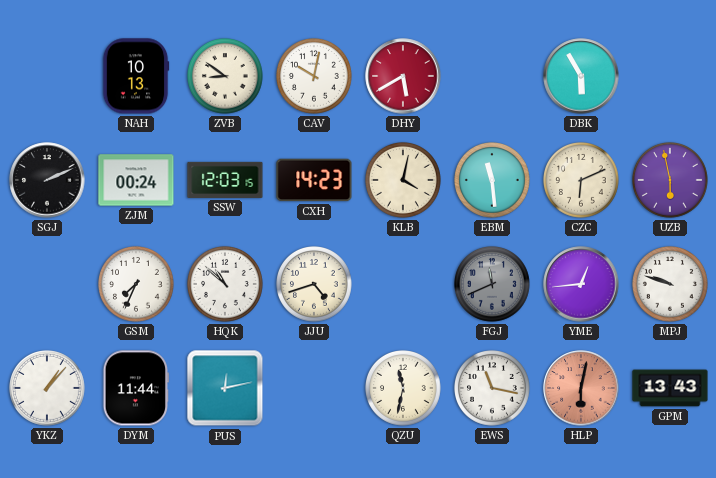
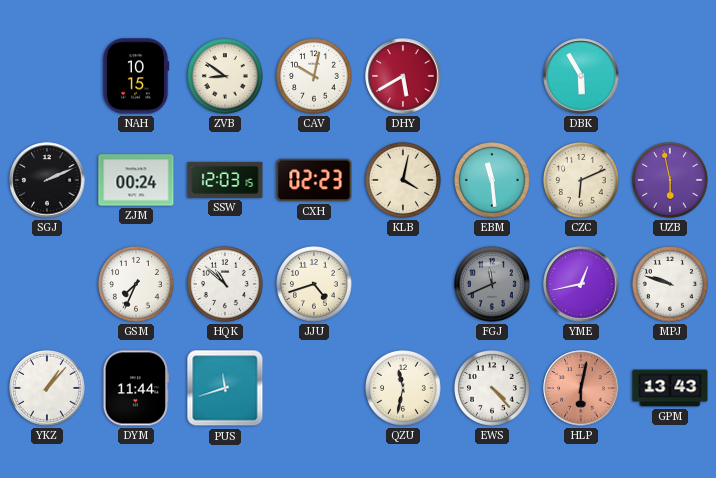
NAH: 10:13 -> 10:15 (136, 76)
CXH: 14:23 -> 02:23 (314, 180)
YME: 12:44 -> 12:43 (581, 284)
PUS: 12:13 -> 11:42 (225, 388)
EWS: 11:17 -> 4:23 (493, 389)
